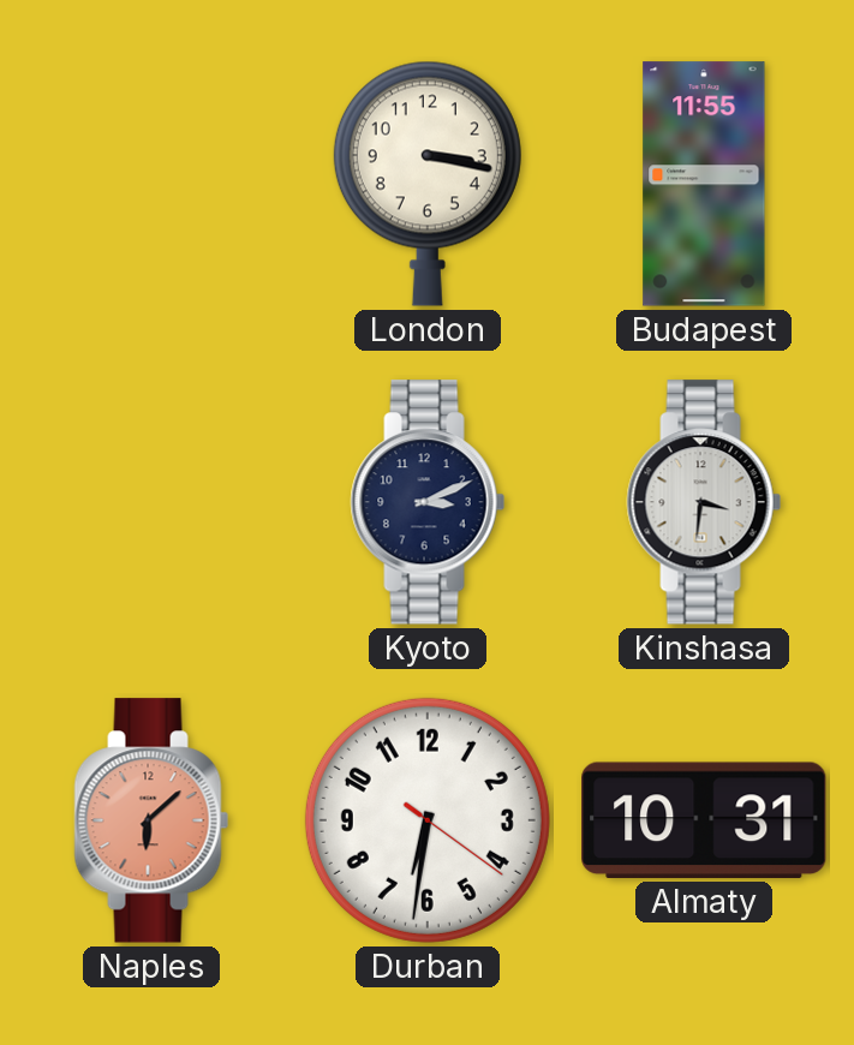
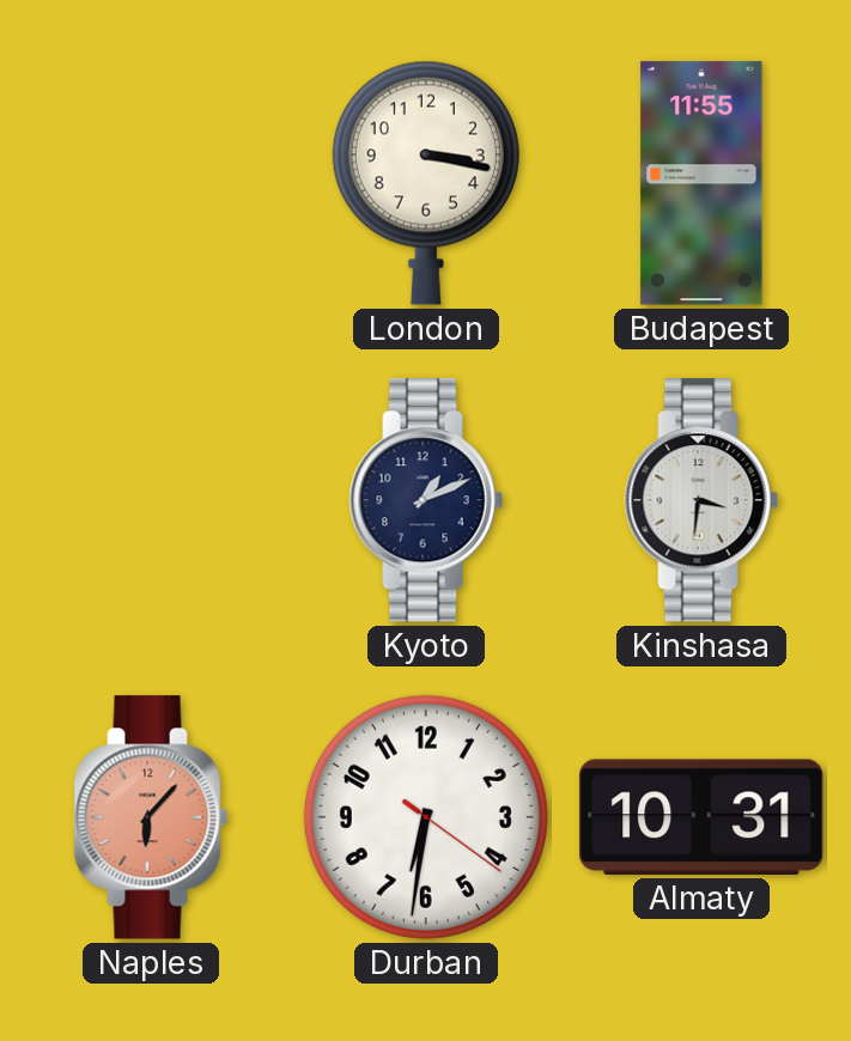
Kyoto: 3:11 -> 1:11 (426, 500)
Naples: 6:08 -> 6:07 (151, 817)
